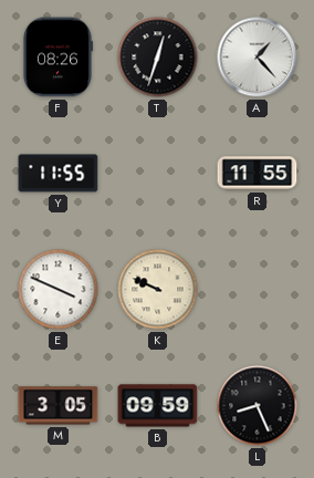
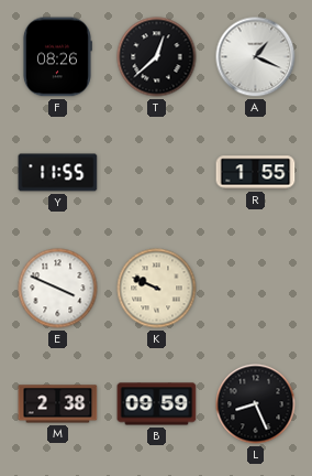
T: 12:33 -> 12:38 (157, 57)
A: 1:23 -> 1:19 (256, 57)
R: 11:55 -> 1:55 (256, 173)
M: 3:05 -> 2:38 (58, 404)
